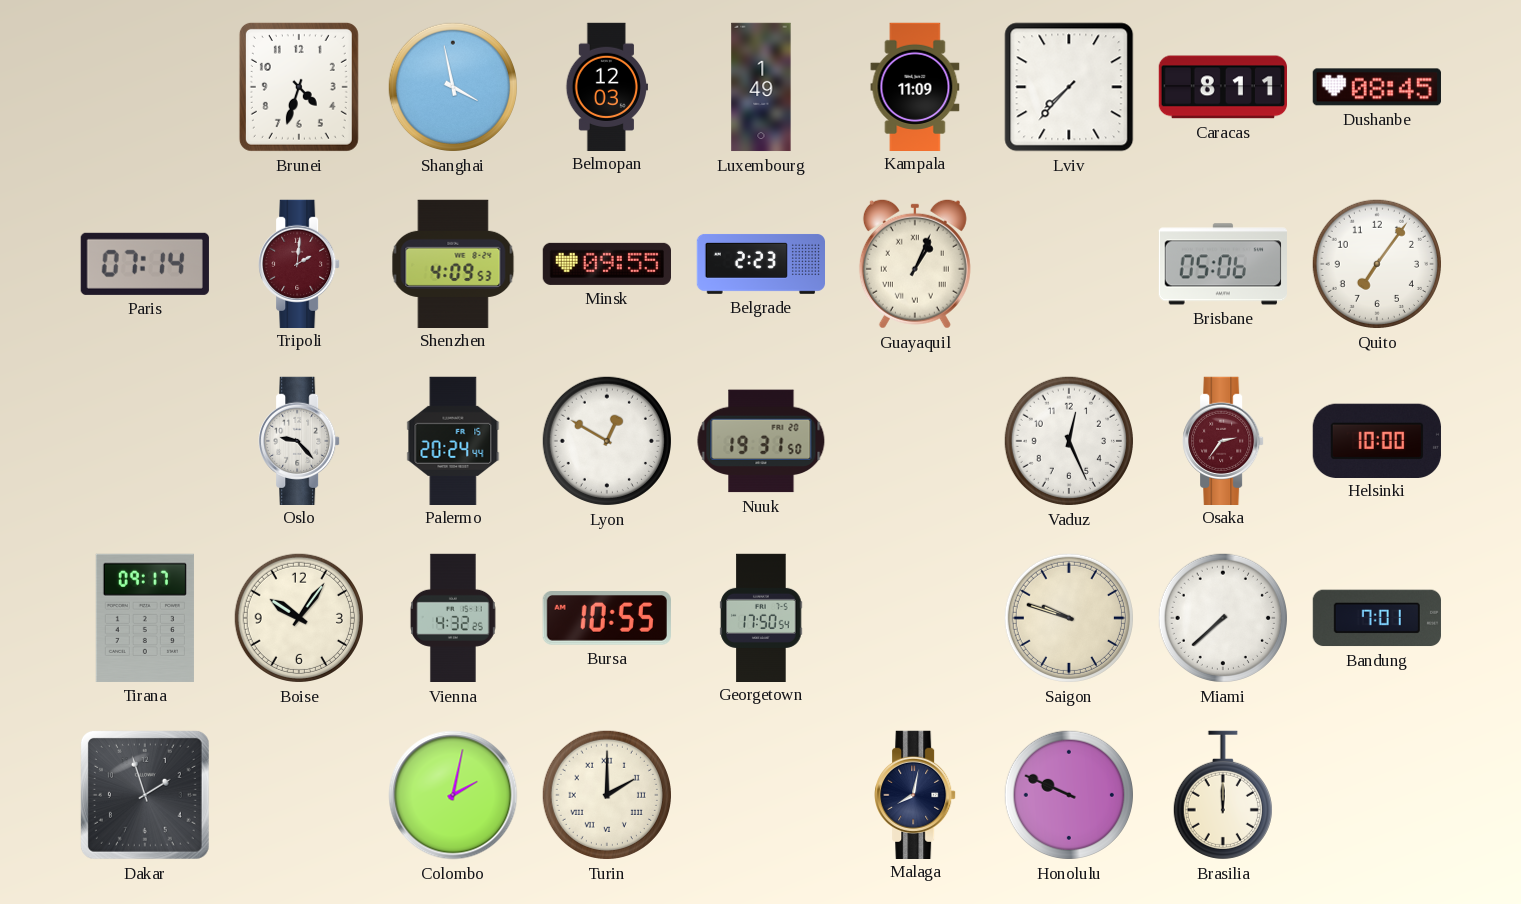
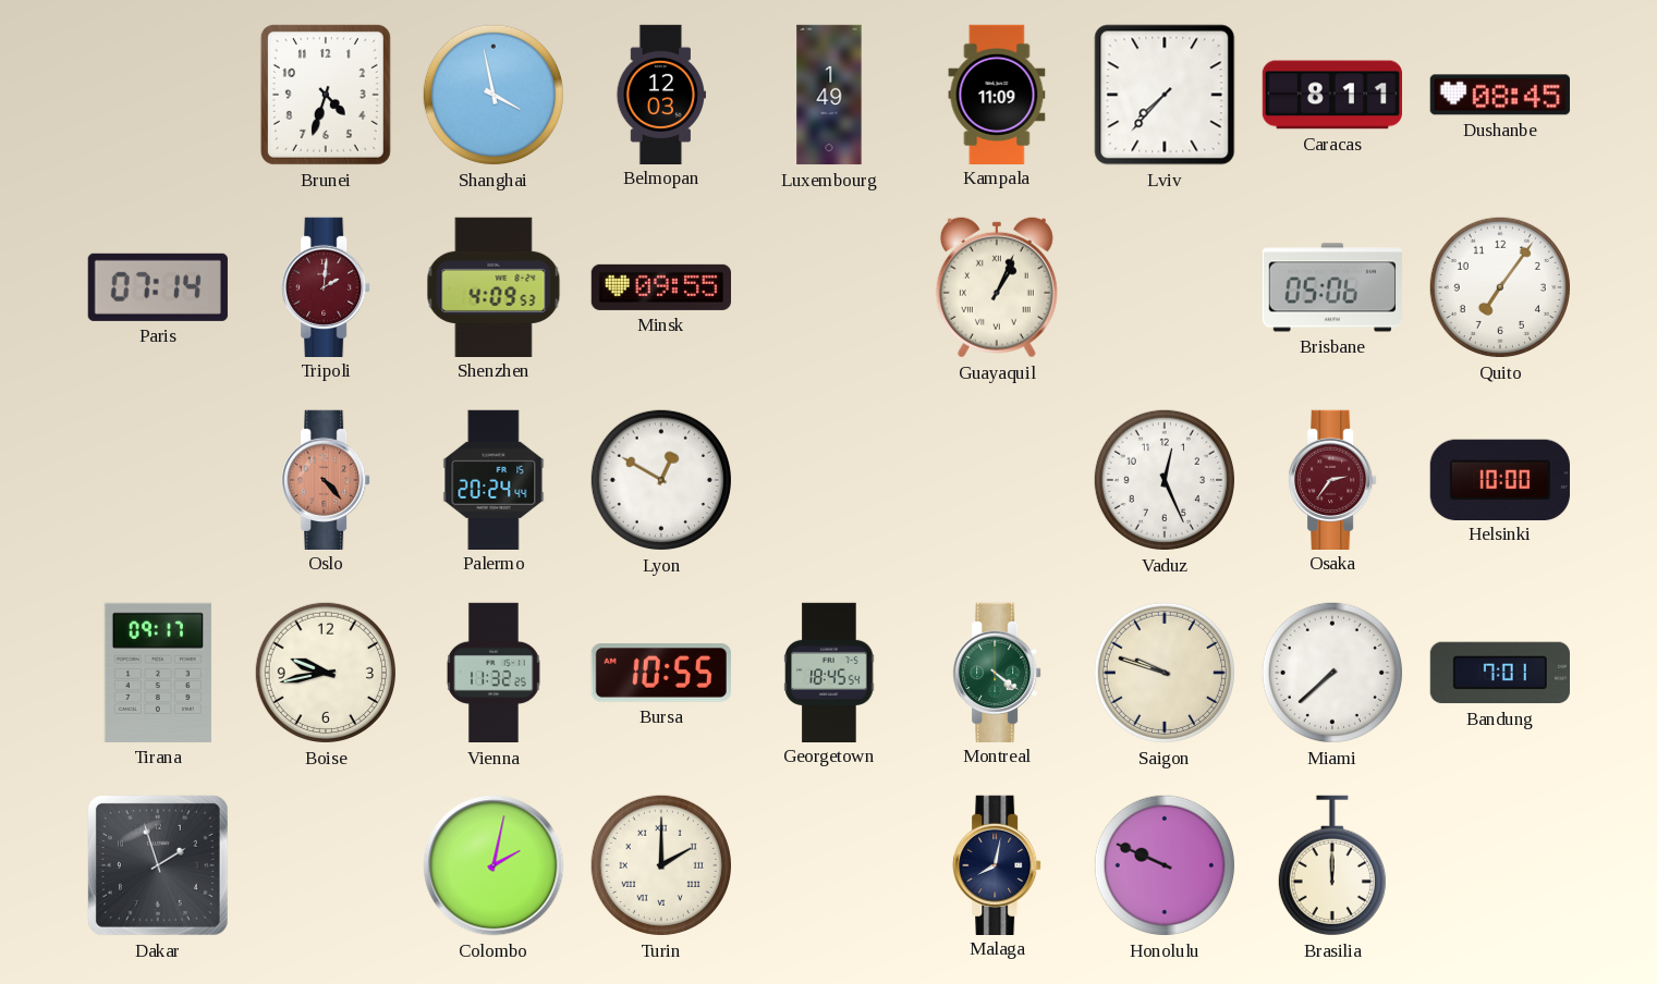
Belgrade: 2:23 -> none (760, 264)
Oslo: 9:23 -> 4:23 (326, 479)
Oslo dial: white -> salmon (326, 479)
Nuuk: 19:31 -> none (761, 441)
Boise: 10:06 -> 9:43 (326, 673)
Vienna: 4:32 -> 11:32 (494, 673)
Georgetown: 17:50 -> 18:45 (829, 672)
Montreal: none -> 4:21 (997, 672)
